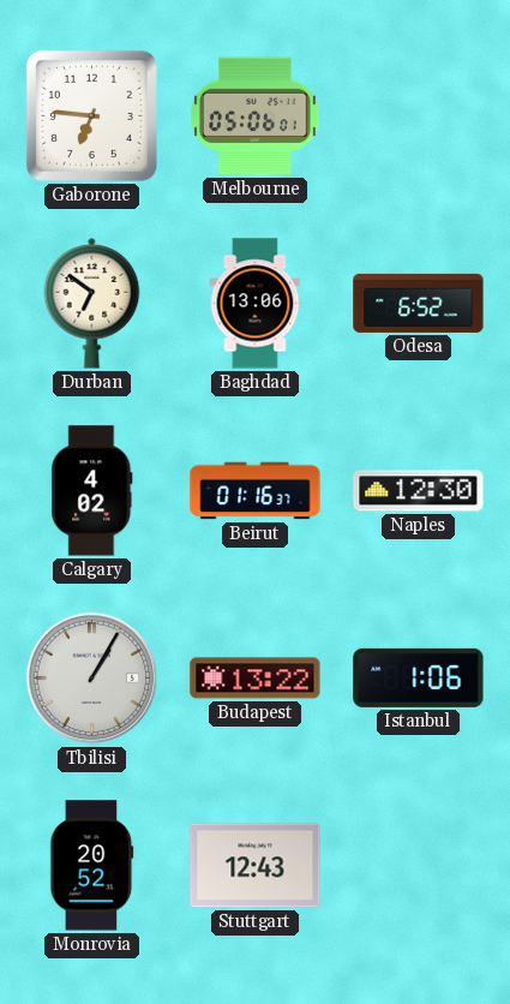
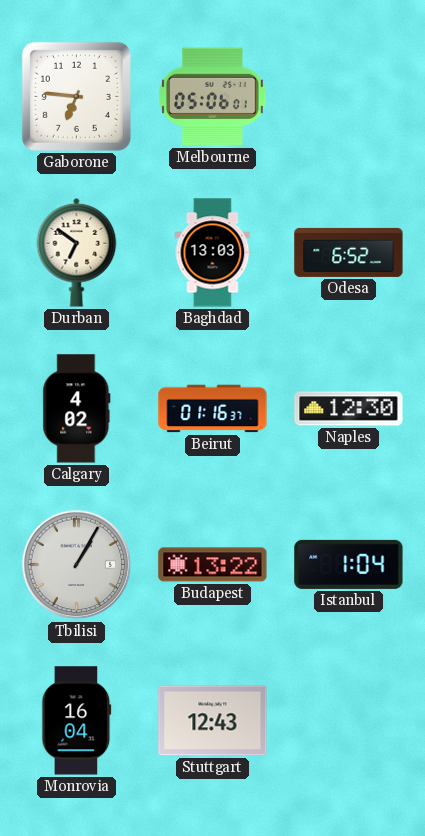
Baghdad: 13:06 -> 13:03 (213, 253)
Istanbul: 1:06 -> 1:04 (349, 564)
Monrovia: 20:52 -> 16:04 (77, 721)
